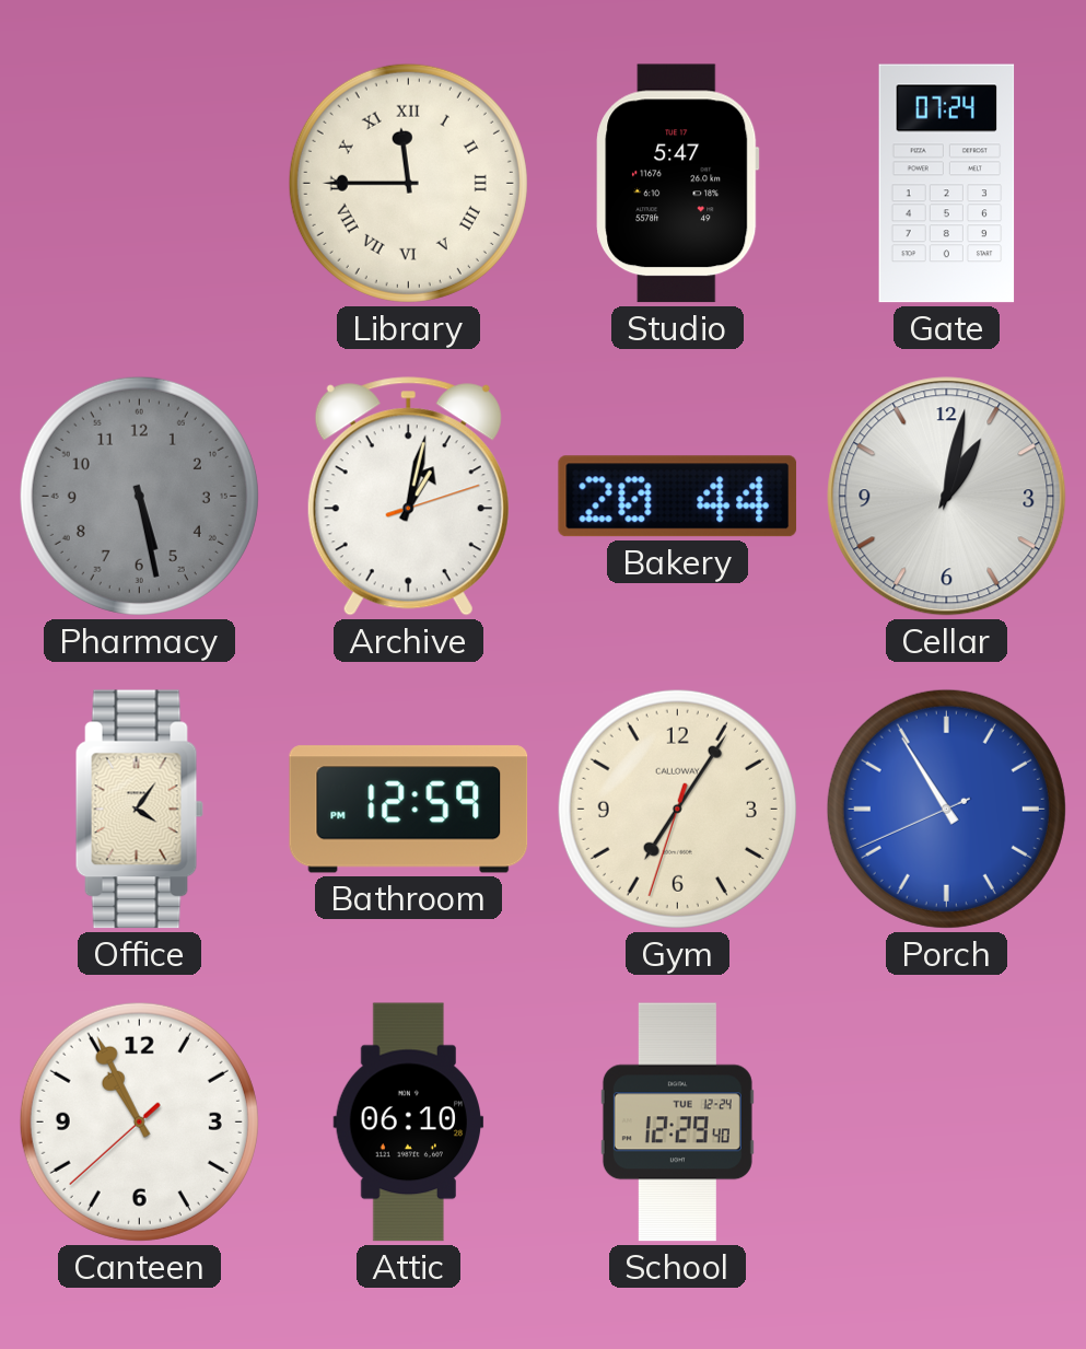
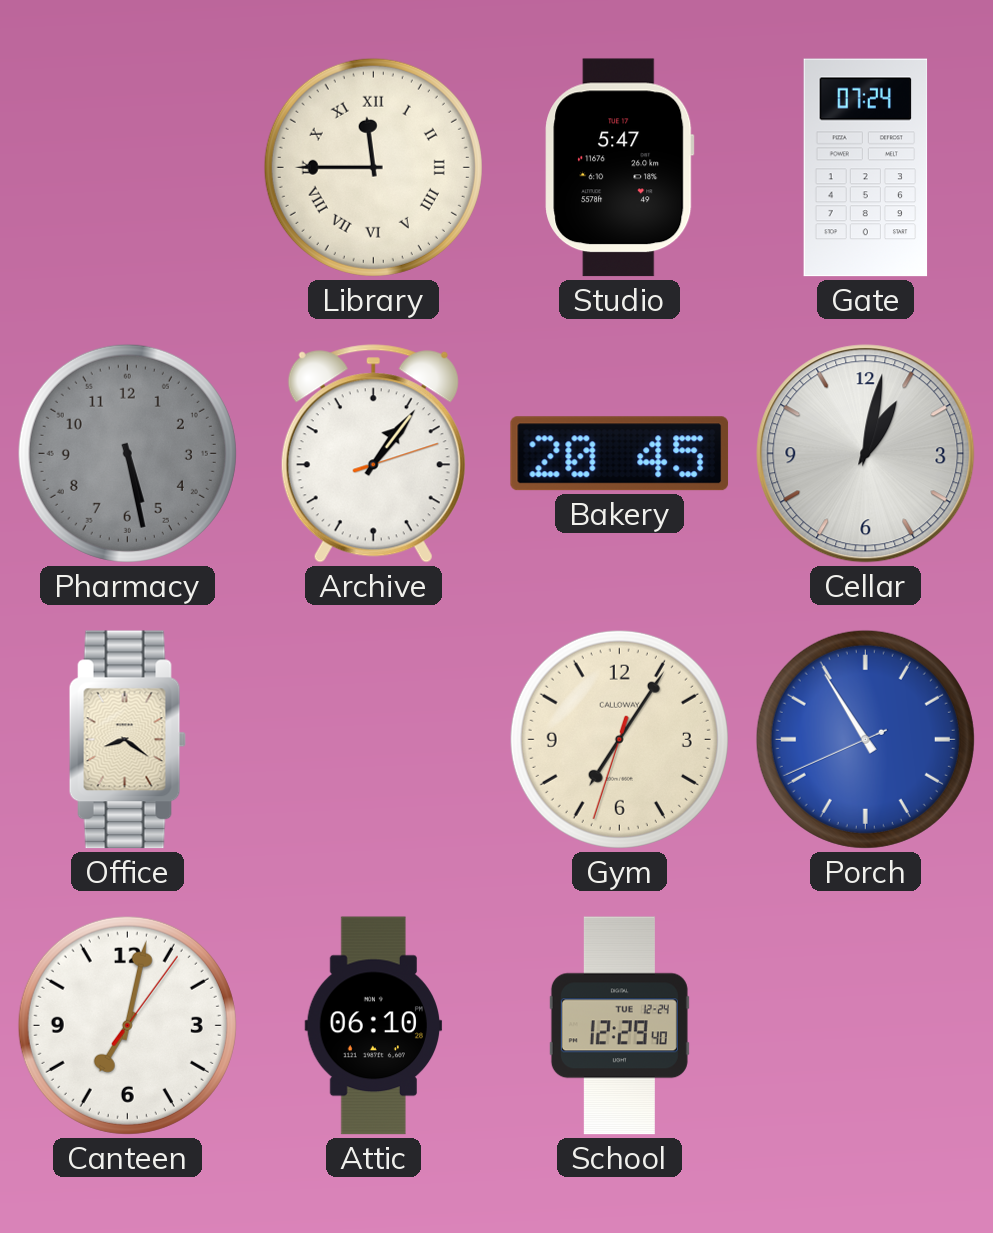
Archive: 1:02 -> 1:06 (373, 454)
Bakery: 20:44 -> 20:45 (620, 454)
Office: 4:06 -> 8:21 (127, 740)
Bathroom: 12:59 -> none (409, 810)
Canteen: 10:55 -> 7:02 (127, 1025)
